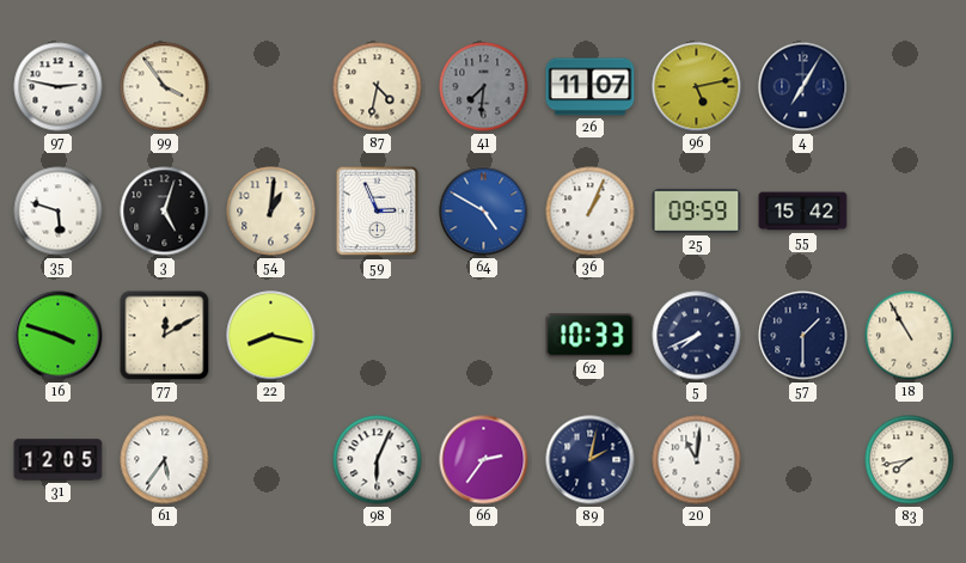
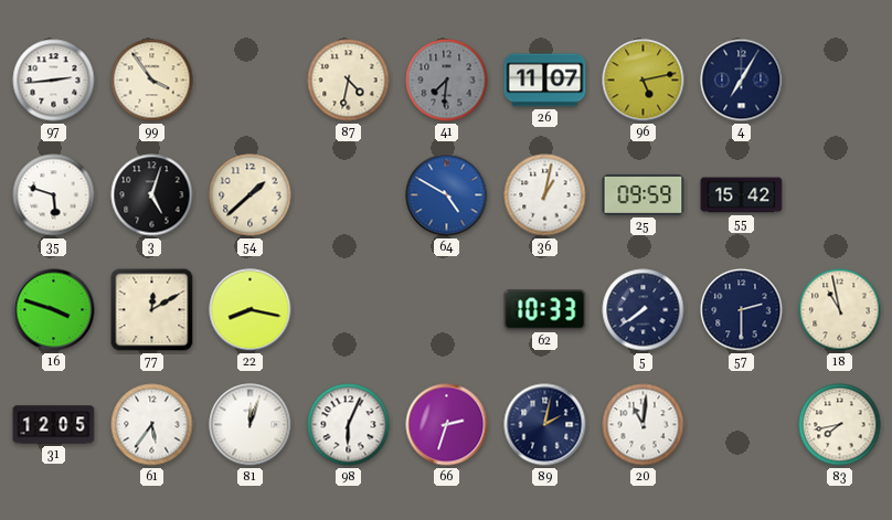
97: 2:47 -> 2:44 (54, 81)
54: 1:01 -> 1:38 (251, 195)
59: 2:56 -> none (378, 212)
36: 1:04 -> 1:02 (545, 195)
5: 7:41 -> 7:39 (644, 310)
57: 1:30 -> 2:30 (742, 310)
18: 10:55 -> 10:58 (840, 310)
81: none -> 12:03 (251, 425)
66: 2:36 -> 2:33 (447, 425)
